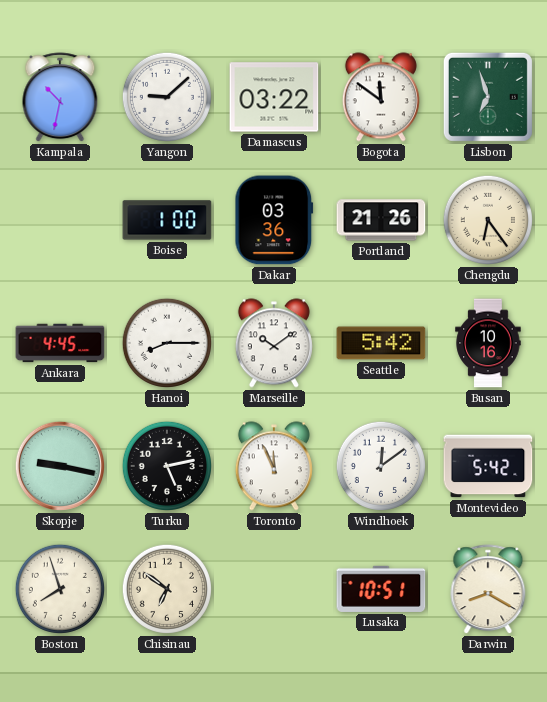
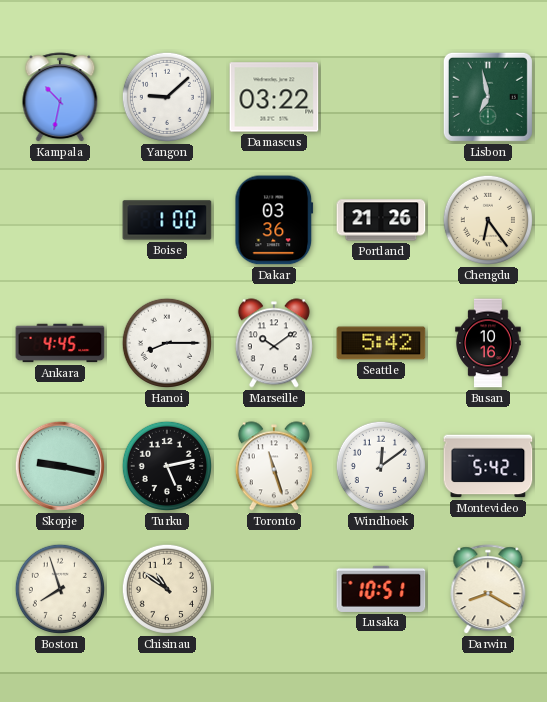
Bogota: 11:51 -> none (381, 97)
Lisbon: 6:57 -> 6:58 (488, 97)
Toronto: 11:56 -> 11:27 (274, 466)
Chisinau: 6:51 -> 10:51 (167, 589)
